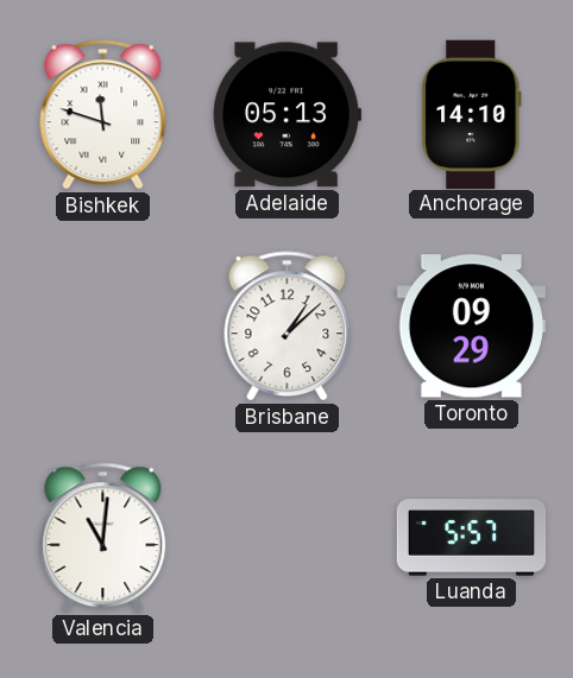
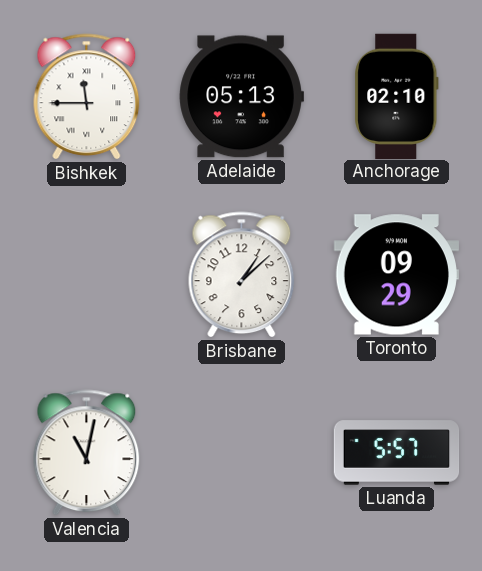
Bishkek: 11:48 -> 11:45 (87, 97)
Anchorage: 14:10 -> 02:10 (397, 96)
Valencia: 11:01 -> 11:02 (87, 453)
